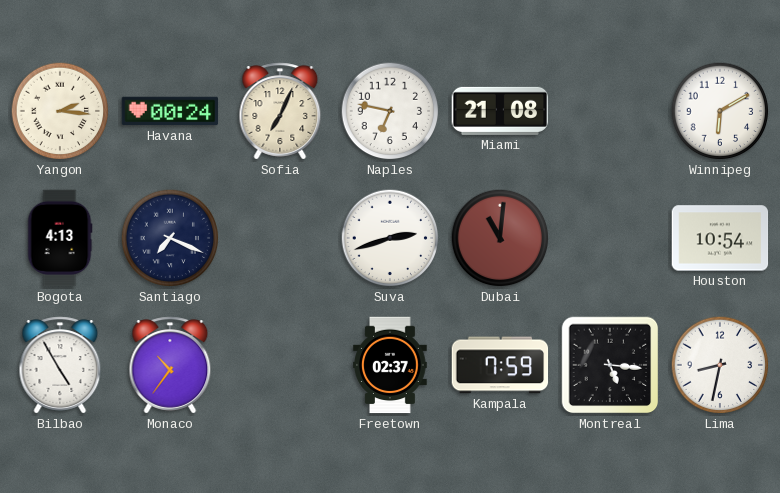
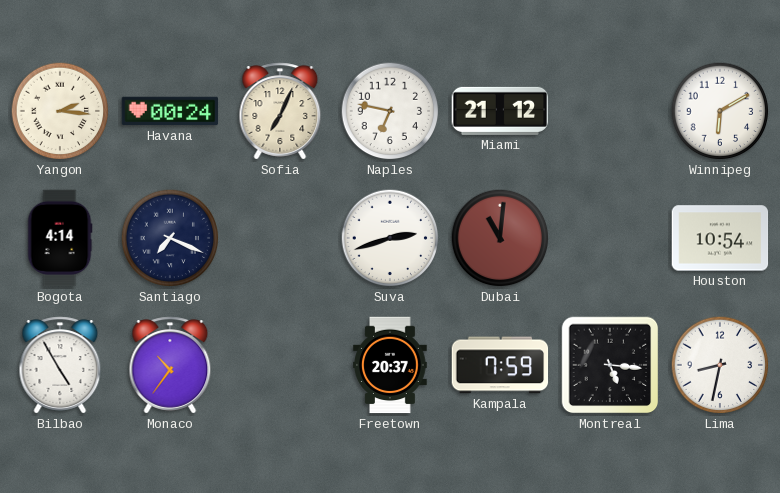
Miami: 21:08 -> 21:12 (500, 111)
Bogota: 4:13 -> 4:14 (60, 238)
Freetown: 02:37 -> 20:37 (390, 365)
